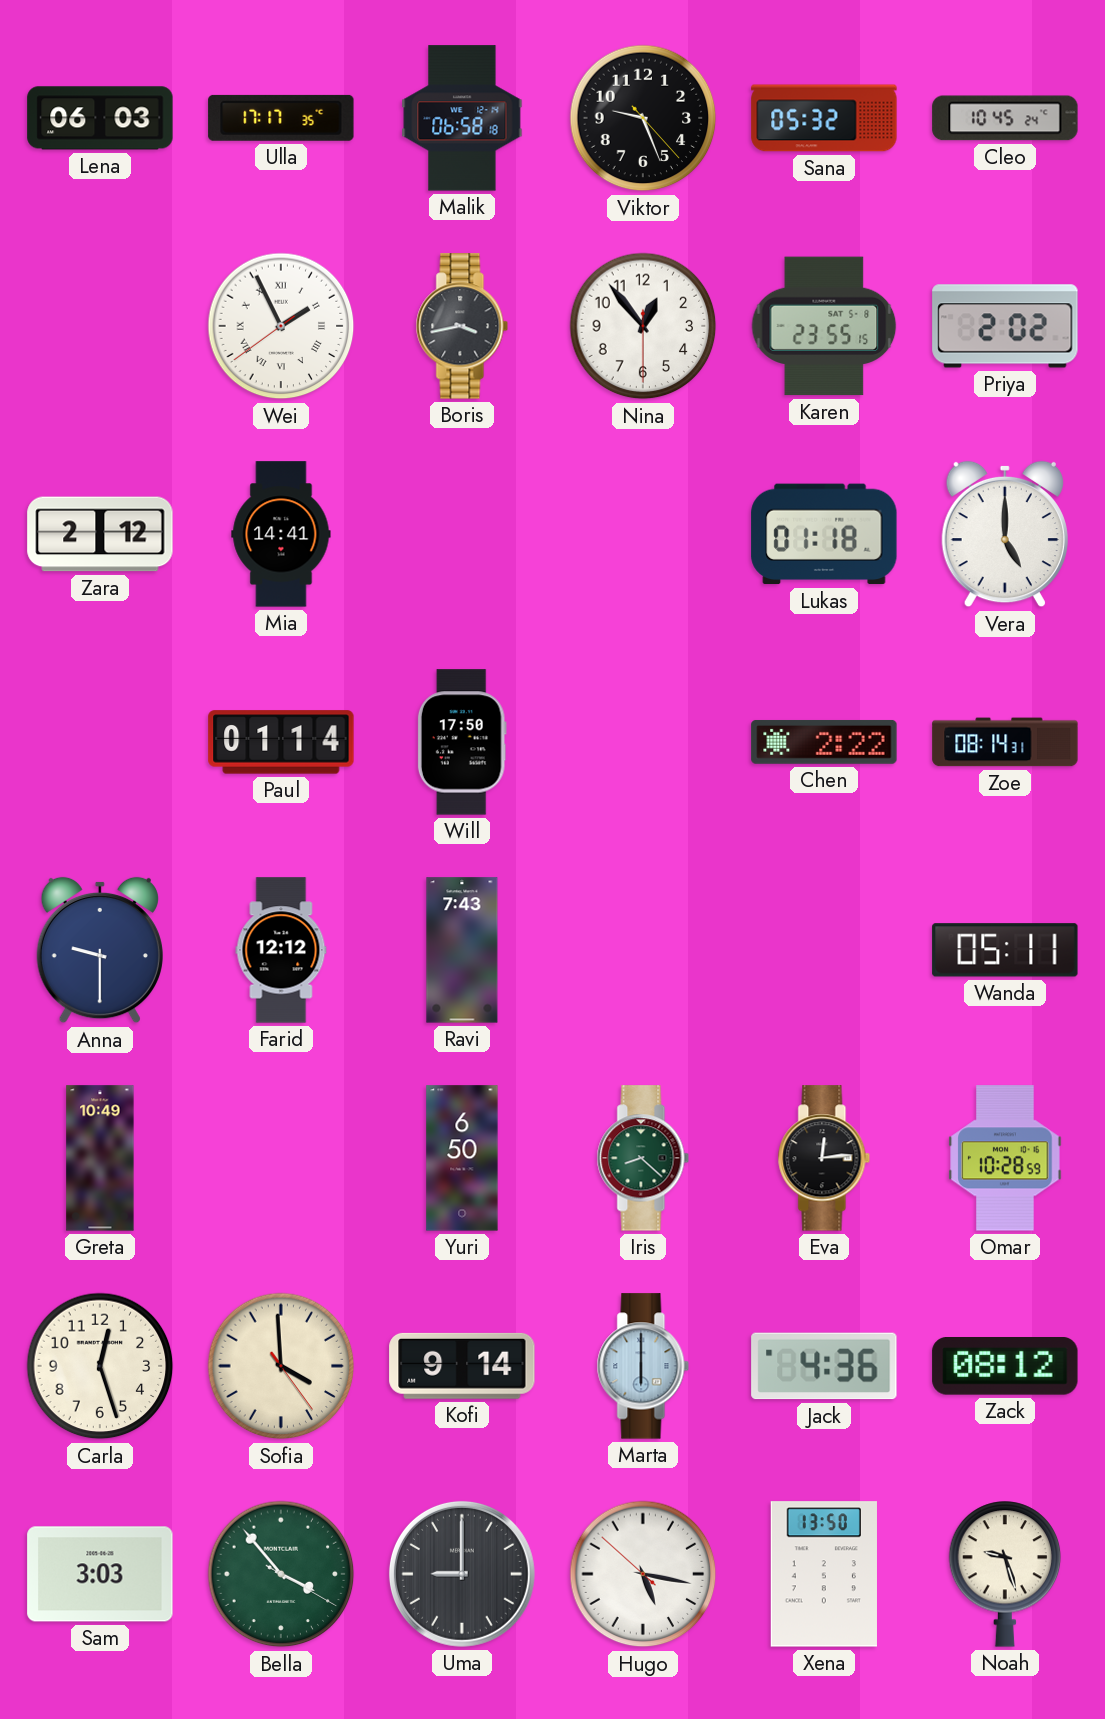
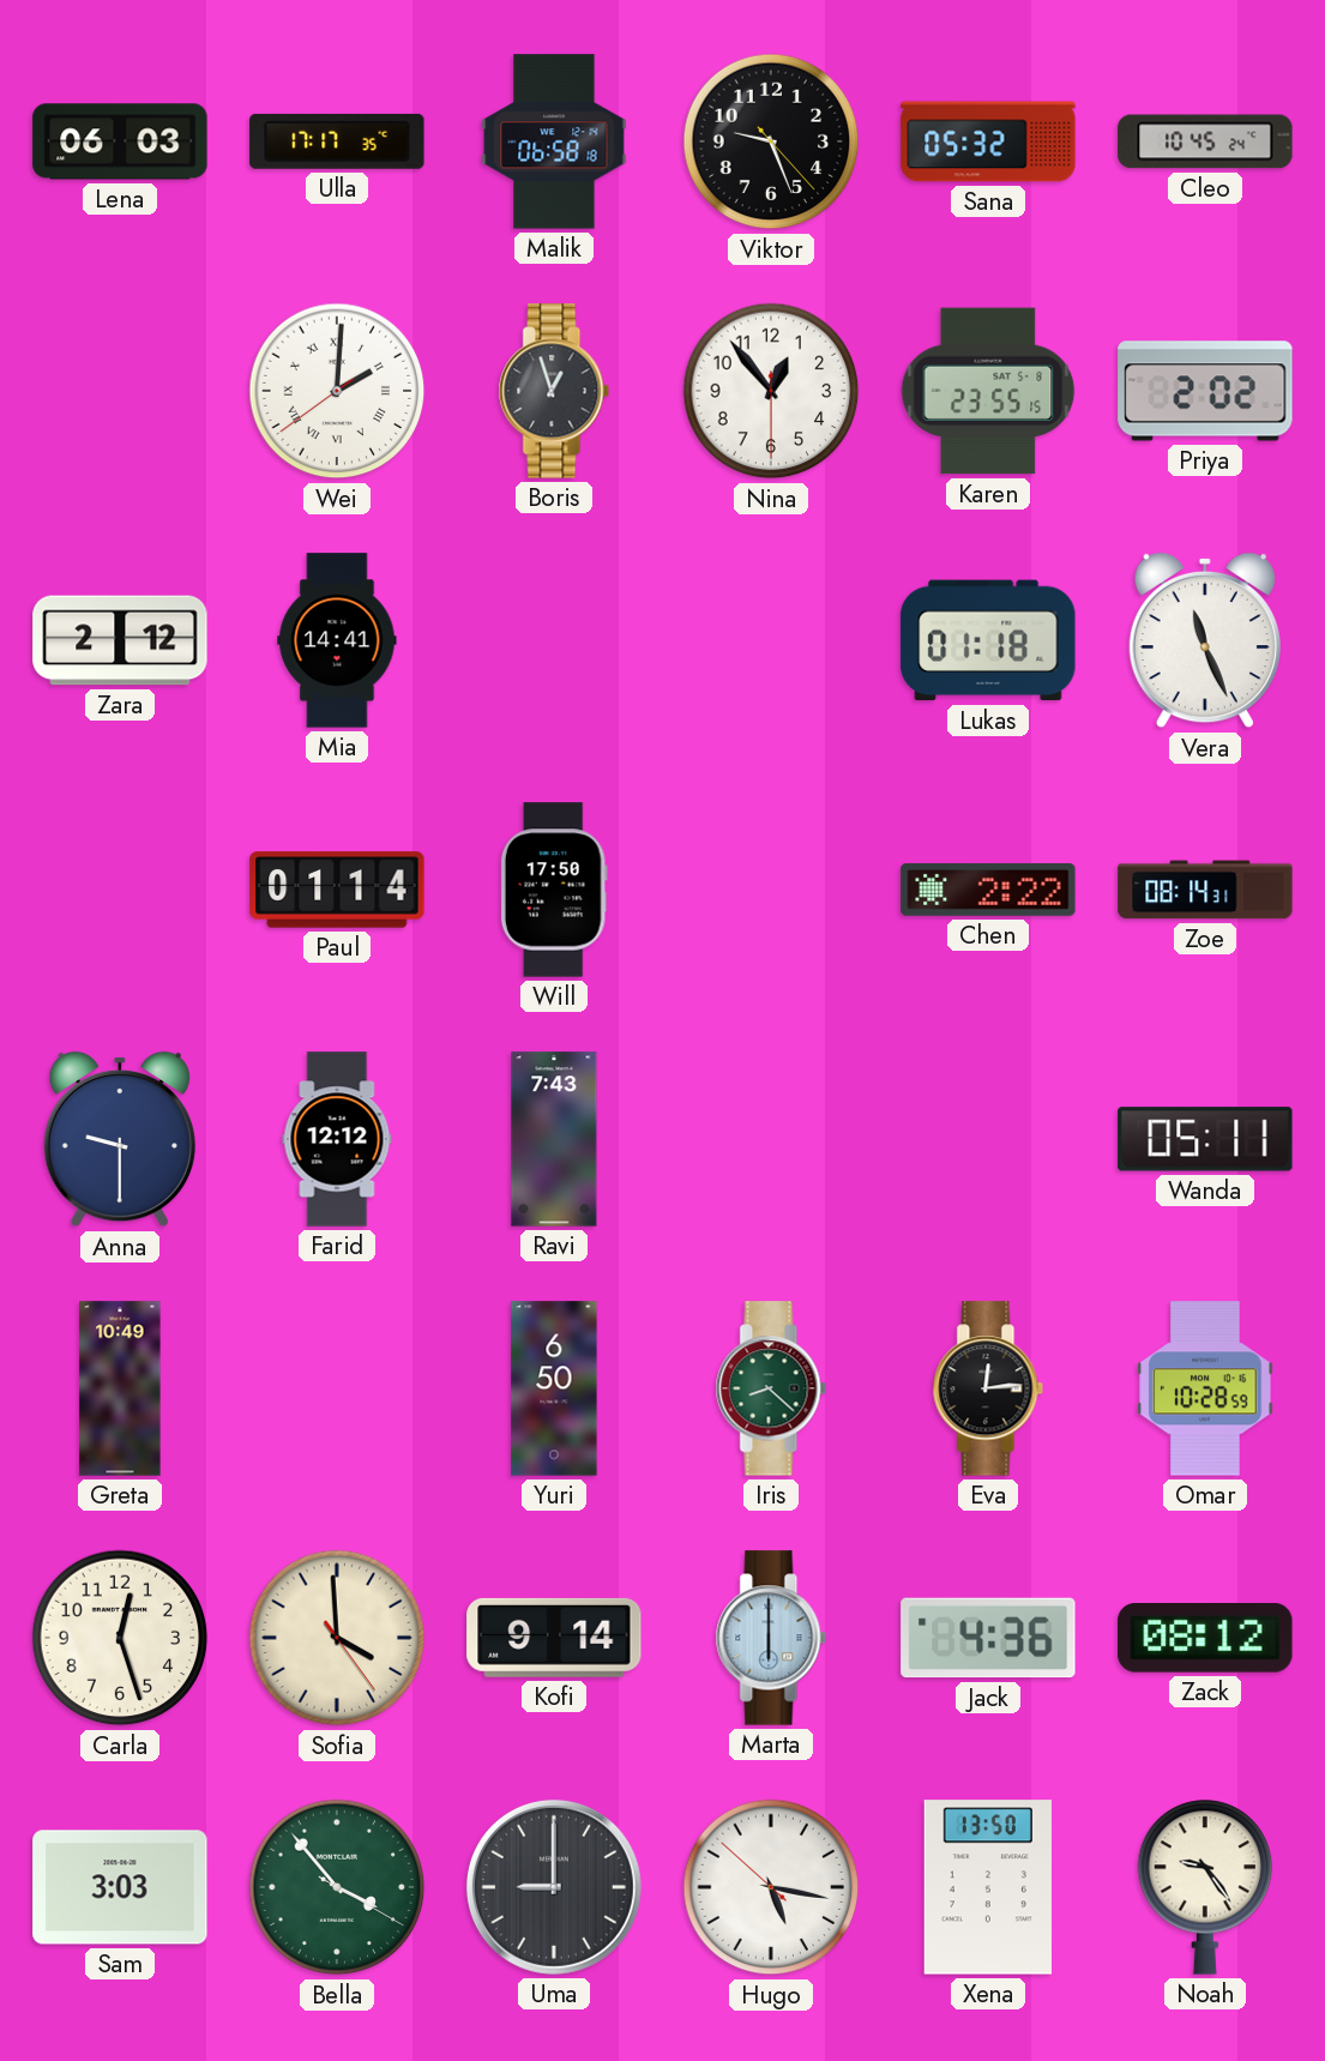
Wei: 1:55 -> 2:00 (337, 391)
Boris: 3:43 -> 12:57 (554, 391)
Vera: 5:00 -> 11:26 (1205, 640)
Noah: 9:27 -> 9:24 (1205, 1887)
